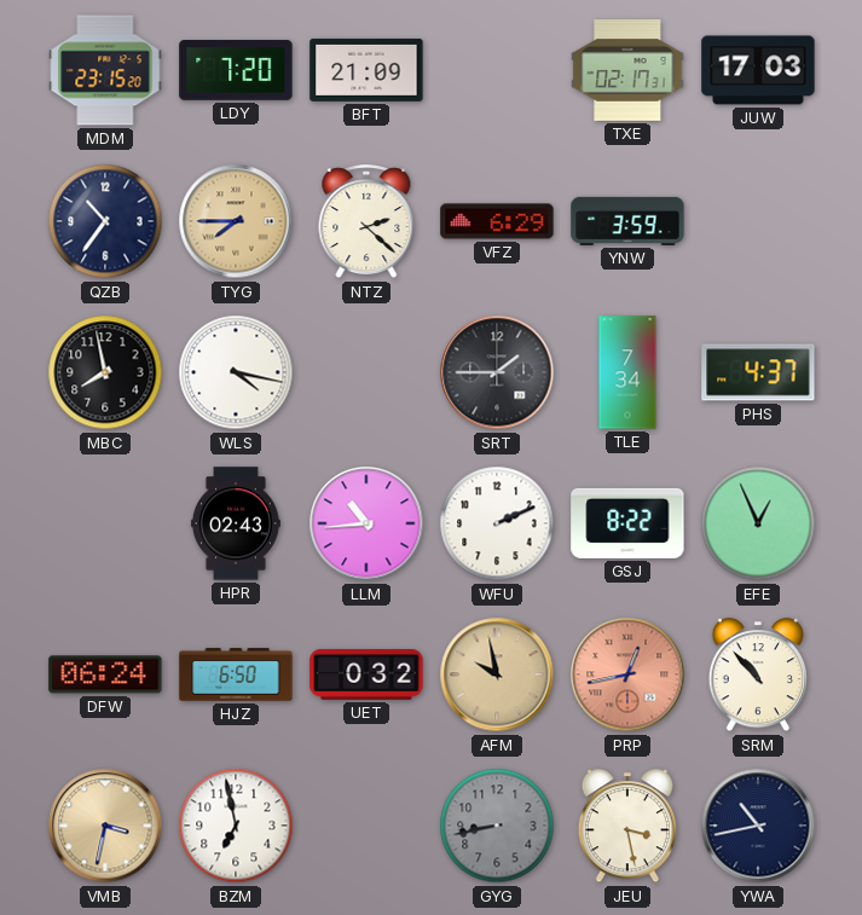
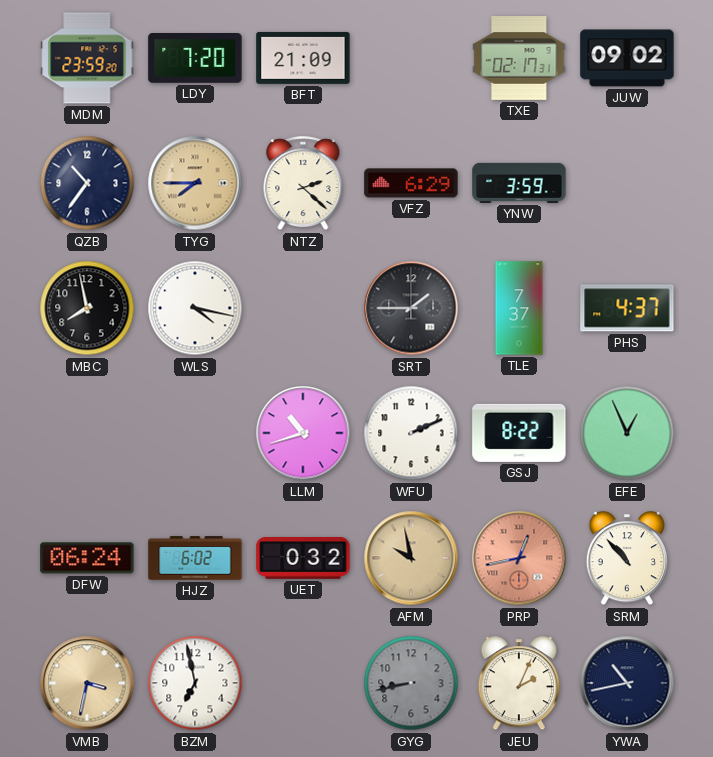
MDM: 23:15 -> 23:59 (87, 58)
JUW: 17:03 -> 09:02 (627, 58)
TLE: 7:34 -> 7:37 (519, 308)
HPR: 02:43 -> none (236, 523)
LLM: 10:44 -> 10:42 (303, 433)
HJZ: 6:50 -> 6:02 (195, 558)
JEU: 3:28 -> 2:04 (518, 684)
